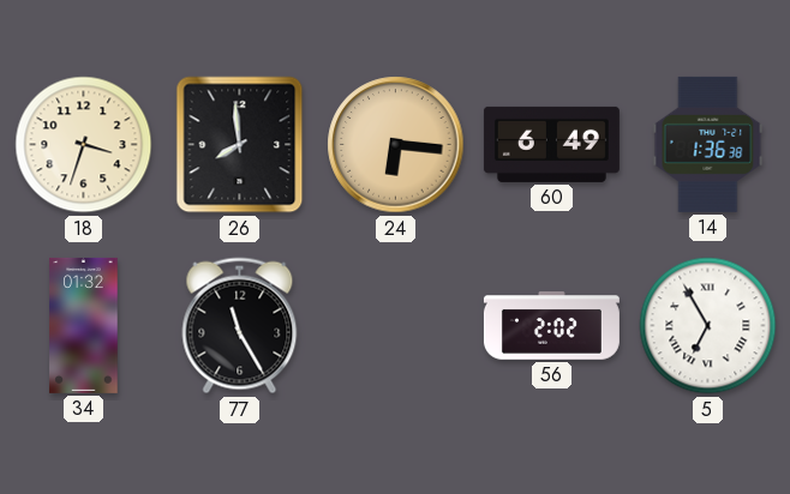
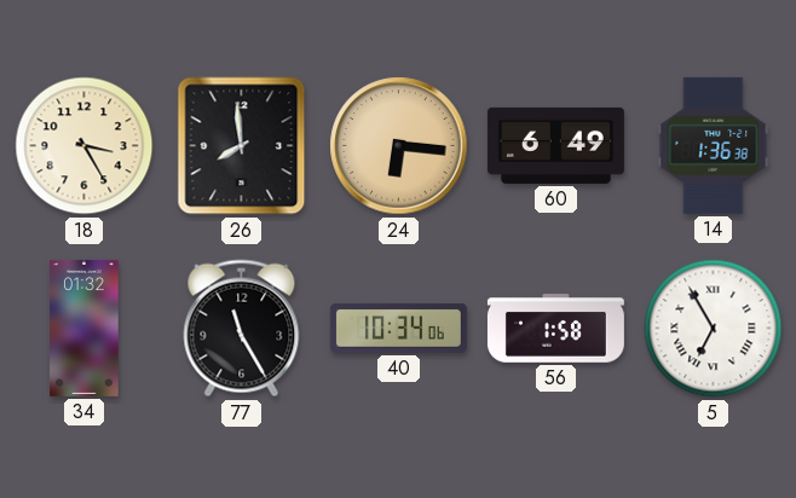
18: 3:33 -> 3:25 (85, 146)
40: none -> 10:34 (398, 328)
56: 2:02 -> 1:58 (555, 329)
